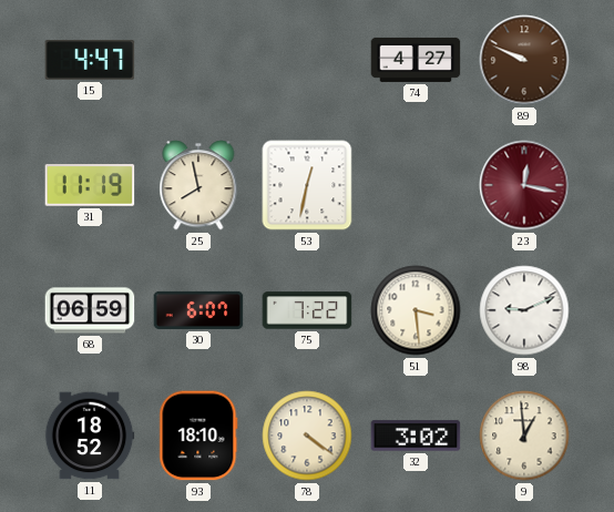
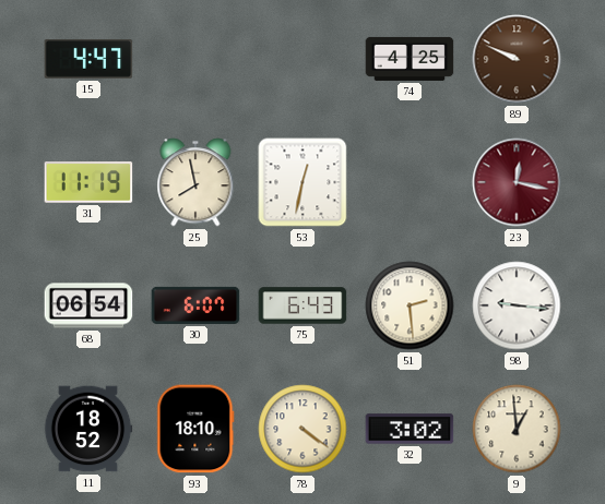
74: 4:27 -> 4:25 (410, 59)
68: 06:59 -> 06:54 (88, 305)
75: 7:22 -> 6:43 (302, 305)
51: 3:29 -> 2:29 (410, 305)
98: 9:11 -> 9:16 (517, 305)
